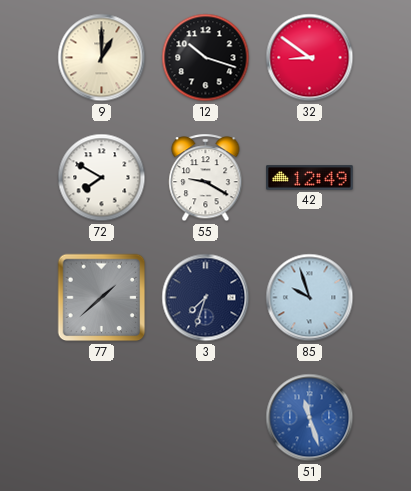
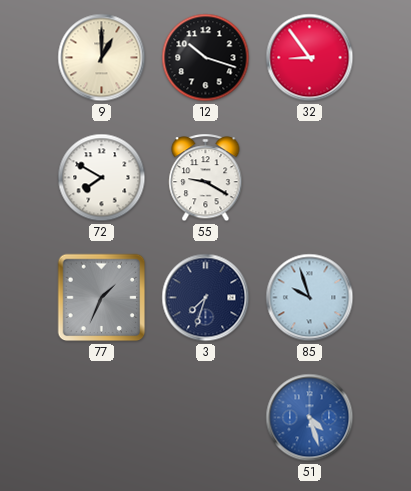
32: 8:51 -> 8:54 (310, 58)
42: 12:49 -> none (310, 178)
77: 1:38 -> 1:34 (102, 298)
51: 11:27 -> 4:27 (310, 418)
